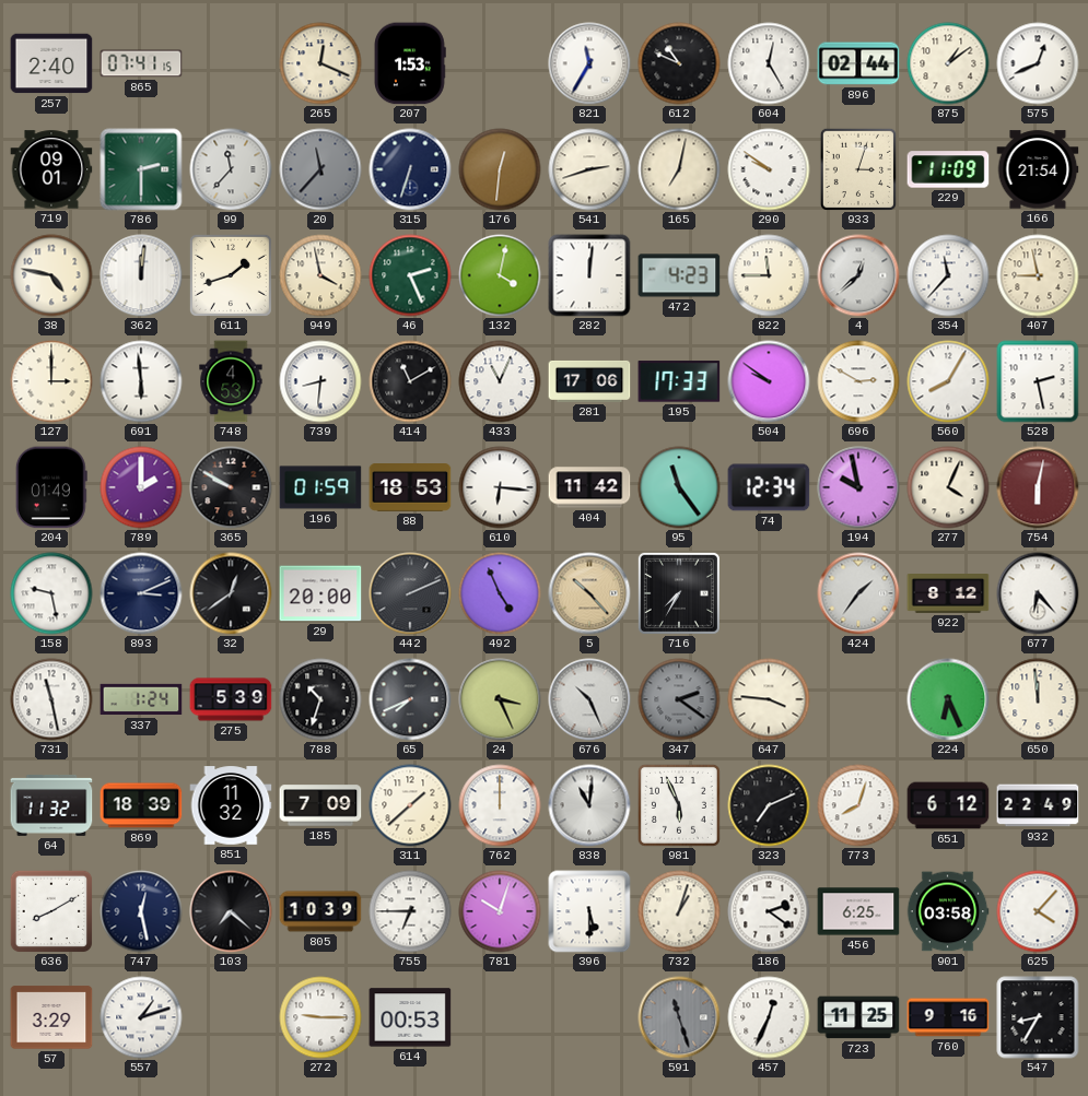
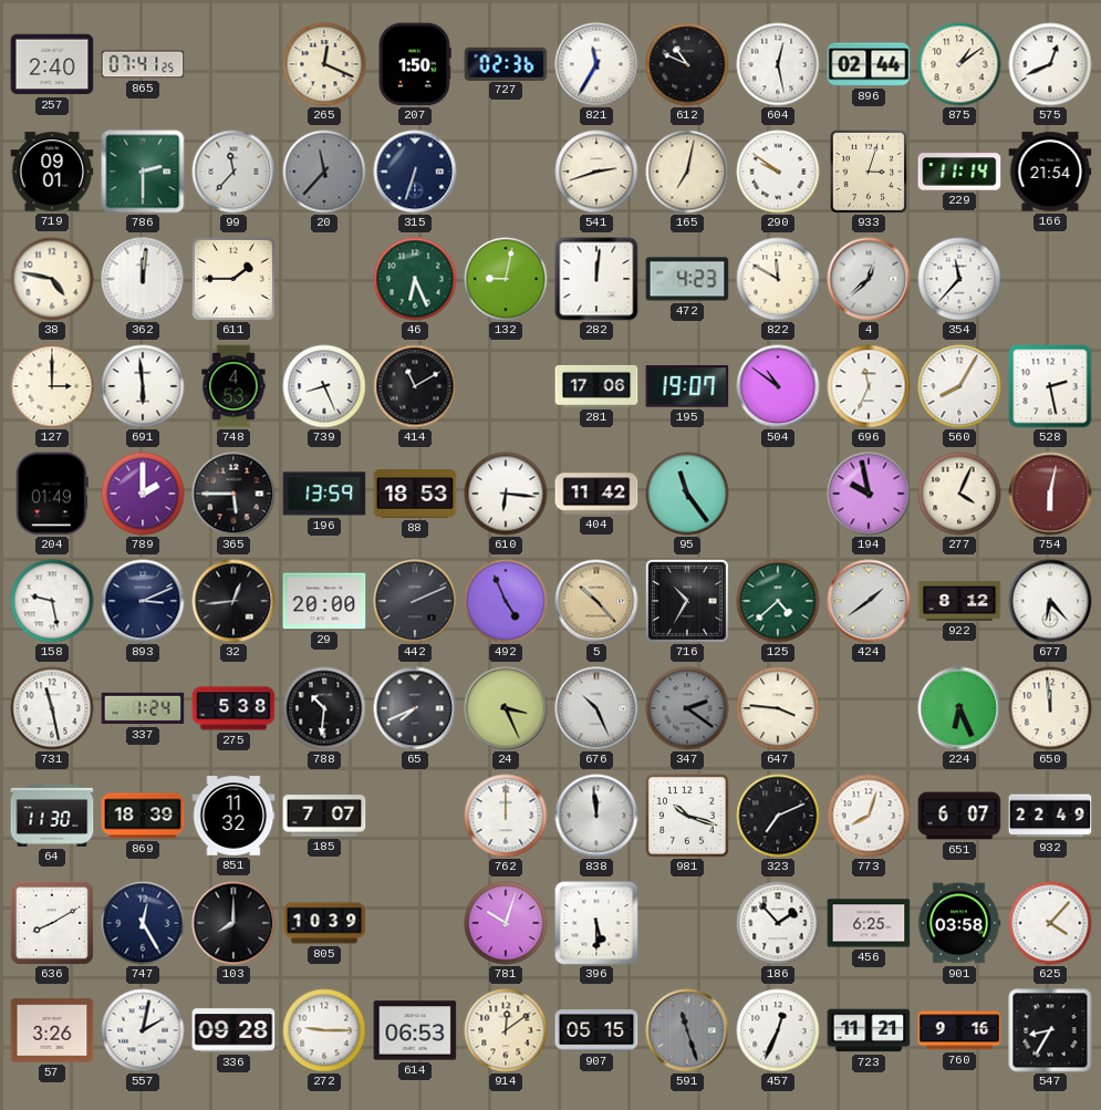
865: 07:41:15 -> 07:41:25 (143, 64)
207: 1:53 -> 1:50 (415, 64)
727: none -> 02:36 (506, 63)
604: 12:25 -> 12:28 (778, 64)
176: 12:31 -> none (500, 169)
229: 11:09 -> 11:14 (959, 172)
611: 1:42 -> 1:45 (233, 279)
949: 3:58 -> none (320, 275)
46: 2:26 -> 6:26 (415, 279)
132: 4:02 -> 9:02 (506, 279)
822: 11:45 -> 11:50 (778, 279)
407: 8:58 -> none (1038, 275)
739: 8:31 -> 8:26 (324, 386)
433: 11:04 -> none (500, 381)
195: 17:33 -> 19:07 (687, 386)
504: 9:51 -> 10:51 (778, 386)
696: 2:50 -> 11:34 (869, 386)
365: 9:50 -> 5:45 (233, 494)
196: 01:59 -> 13:59 (324, 494)
74: 12:34 -> none (769, 487)
32: 12:39 -> 12:44 (233, 601)
716: 7:35 -> 10:35 (687, 601)
125: none -> 4:38 (778, 601)
424: 1:36 -> 1:39 (869, 601)
275: 5:39 -> 5:38 (233, 708)
788: 10:33 -> 10:31 (324, 708)
64: 11:32 -> 11:30 (52, 816)
185: 7:09 -> 7:07 (324, 816)
311: 1:38 -> none (410, 805)
838: 11:01 -> 11:59 (596, 816)
981: 5:56 -> 10:18 (687, 816)
651: 6:12 -> 6:07 (959, 816)
747: 12:28 -> 12:25 (143, 923)
103: 7:22 -> 8:00 (233, 923)
755: 6:45 -> none (410, 911)
732: 1:03 -> none (679, 911)
186: 2:21 -> 1:53 (778, 923)
57: 3:29 -> 3:26 (52, 1030)
557: 1:12 -> 2:02 (143, 1030)
336: none -> 09:28 (233, 1030)
614: 00:53 -> 06:53 (415, 1030)
914: none -> 12:09 (506, 1030)
907: none -> 05:15 (596, 1030)
723: 11:25 -> 11:21 (869, 1030)
